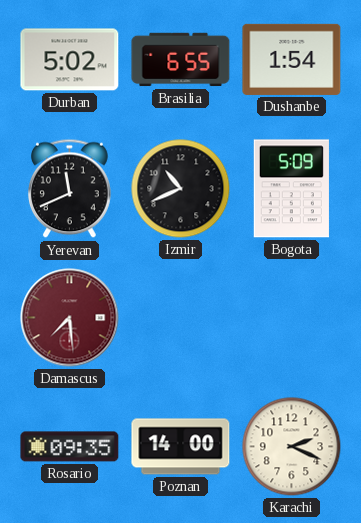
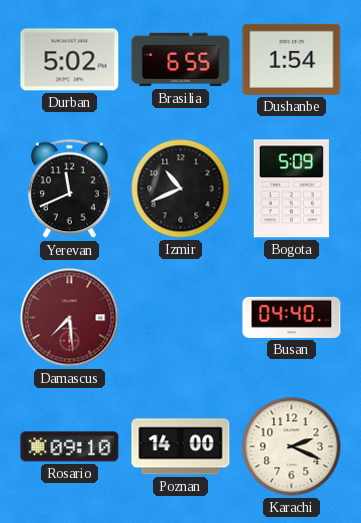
Busan: none -> 04:40 (292, 317)
Rosario: 09:35 -> 09:10 (70, 447)
